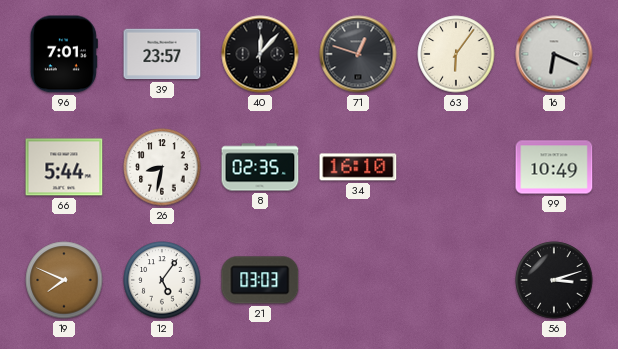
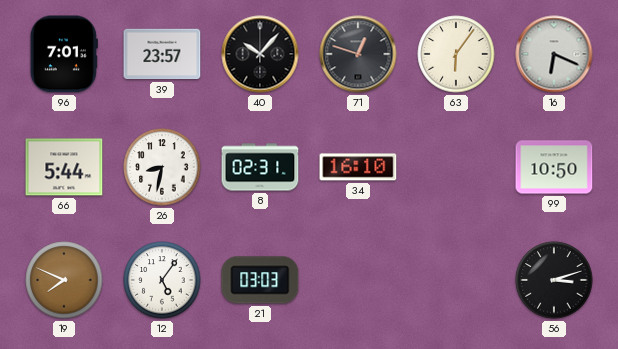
40: 12:07 -> 10:07 (260, 54)
8: 02:35 -> 02:31 (260, 167)
99: 10:49 -> 10:50 (554, 167)
